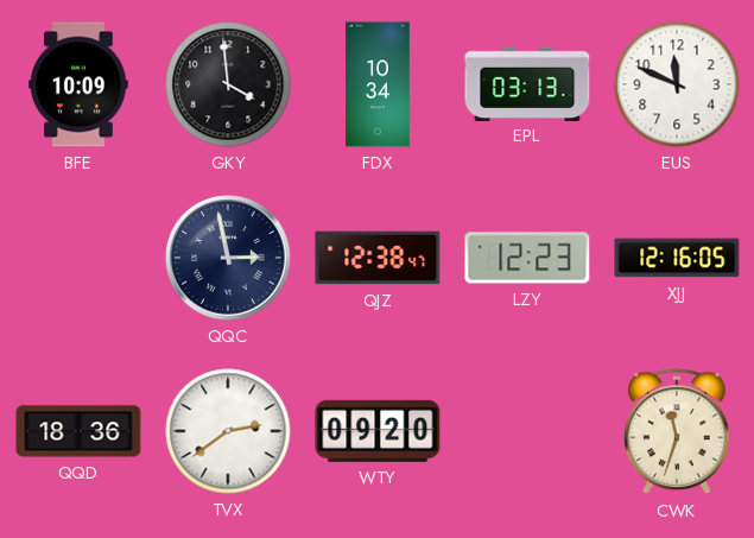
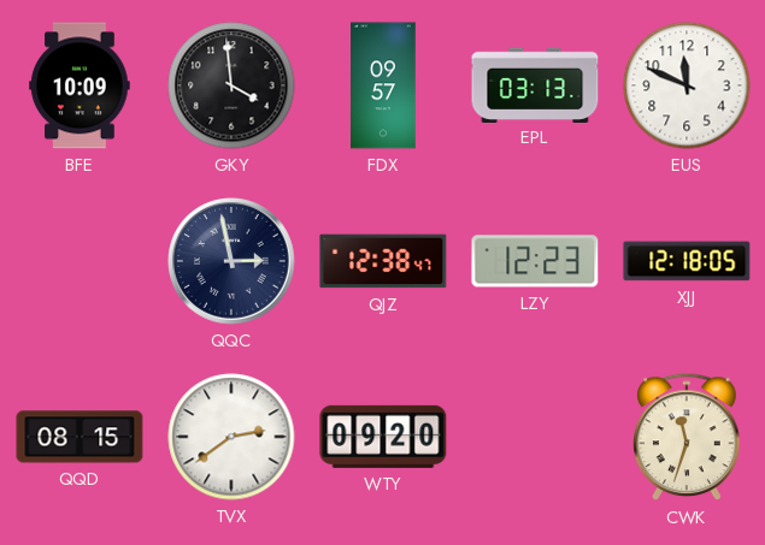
FDX: 10:34 -> 09:57 (383, 85)
XJJ: 12:16 -> 12:18 (687, 261)
QQD: 18:36 -> 08:15 (80, 437)
